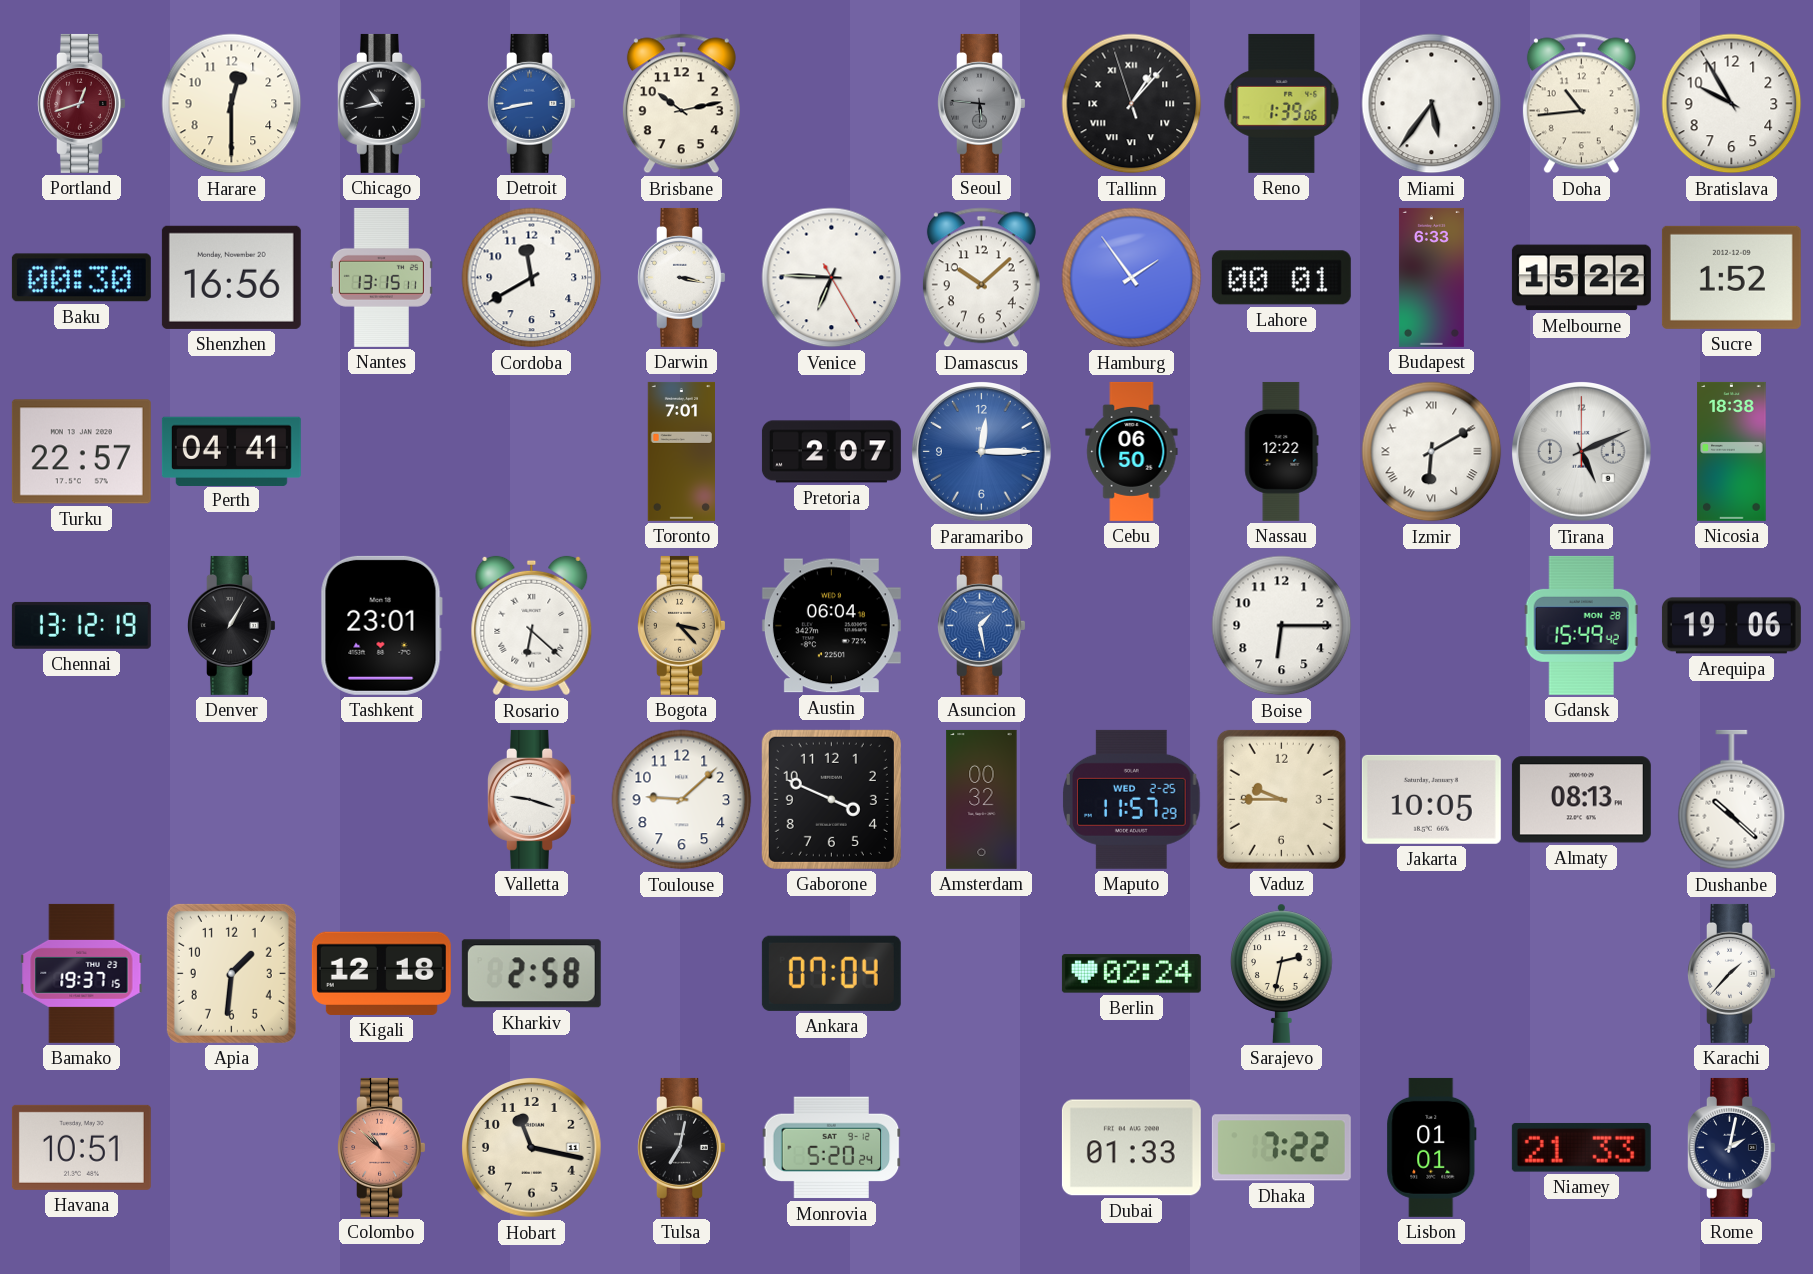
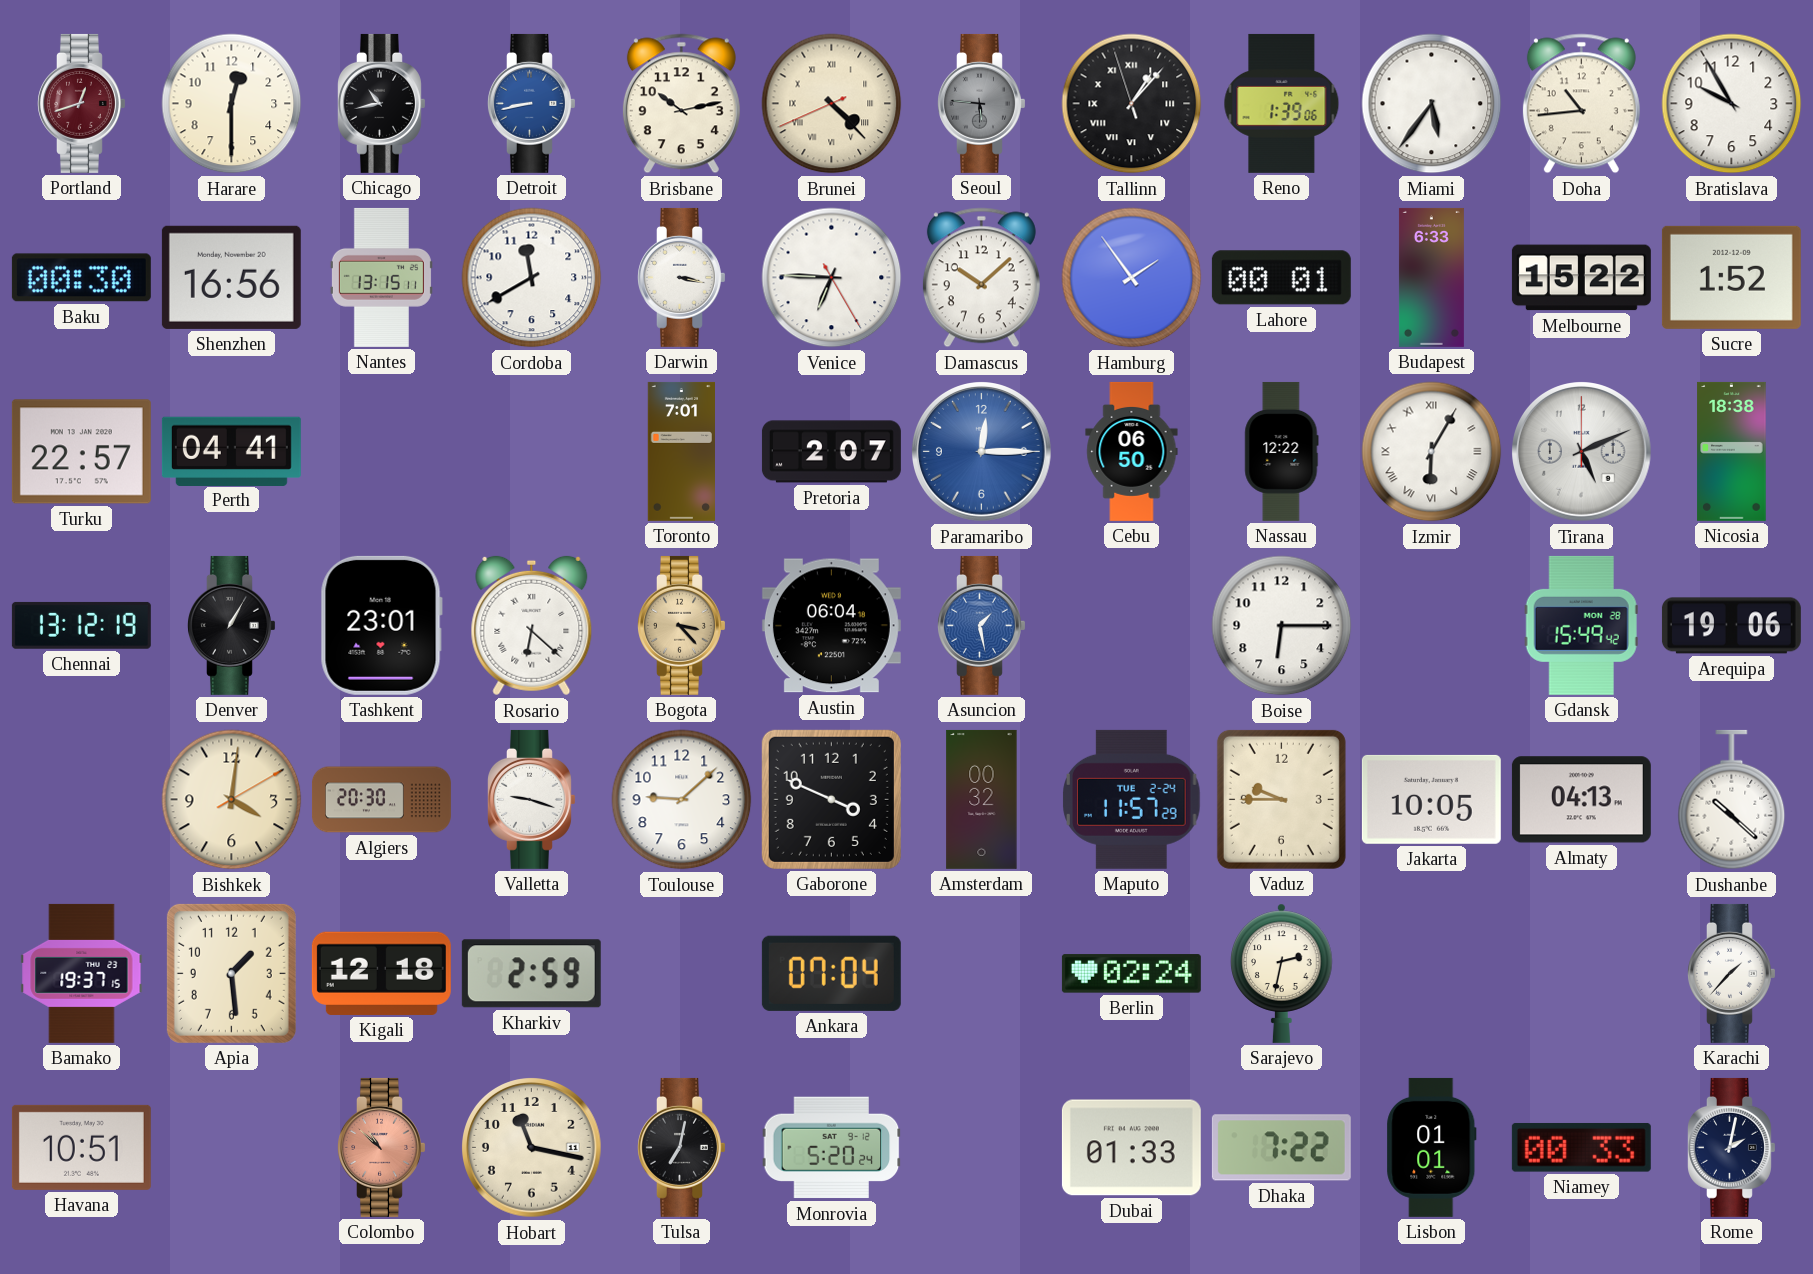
Brunei: none -> 4:22 (832, 104)
Izmir: 6:10 -> 6:05 (1432, 452)
Bishkek: none -> 4:01 (232, 800)
Algiers: none -> 20:30 (381, 800)
Maputo date: WED 2-25 -> TUE 2-24 (1132, 799)
Almaty: 08:13 -> 04:13 (1581, 800)
Apia: 1:31 -> 1:29 (231, 973)
Kharkiv: 2:58 -> 2:59 (531, 974)
Niamey: 21:33 -> 00:33 (1581, 1148)
